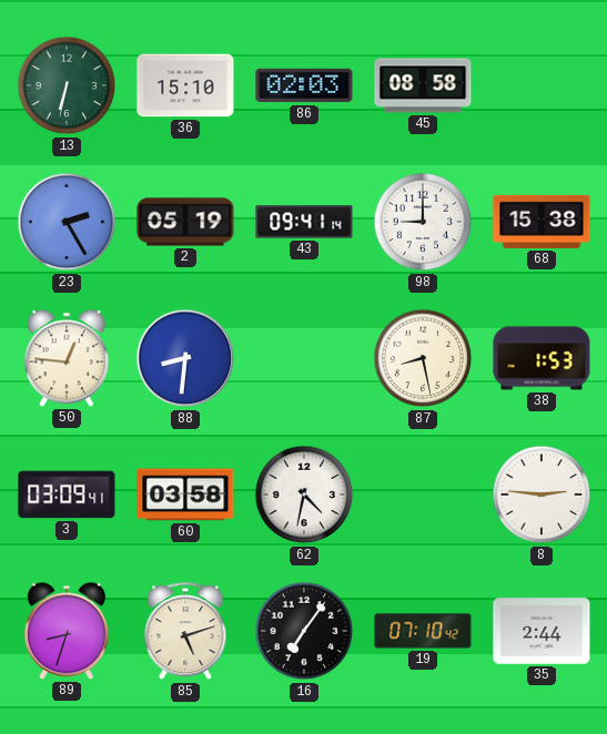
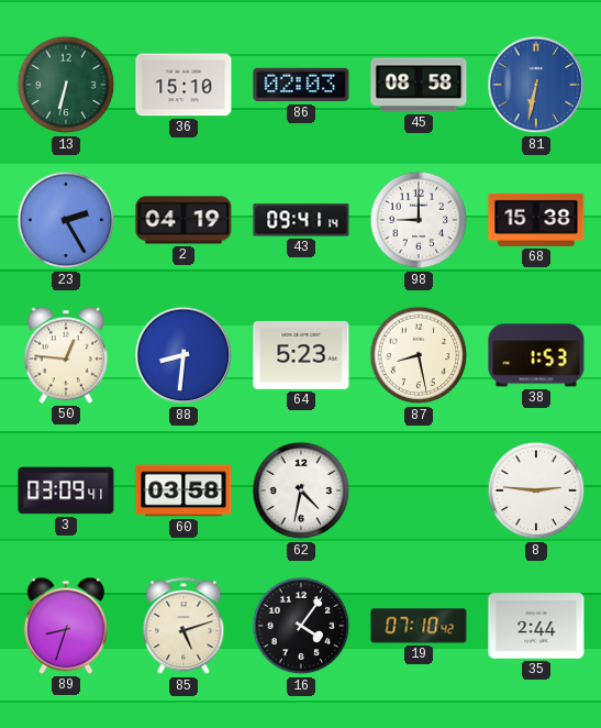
81: none -> 6:32 (536, 85)
2: 05:19 -> 04:19 (183, 220)
64: none -> 5:23 (301, 355)
16: 7:06 -> 4:06 (301, 626)
